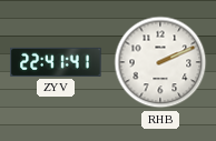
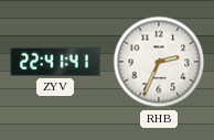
RHB: 2:11 -> 2:34 (159, 62)
